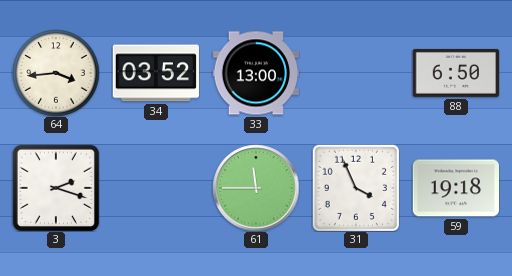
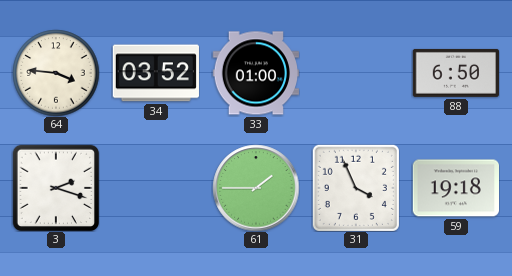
64: 3:44 -> 3:46 (56, 73)
33: 13:00 -> 01:00 (255, 73)
61: 11:45 -> 1:45 (256, 188)
